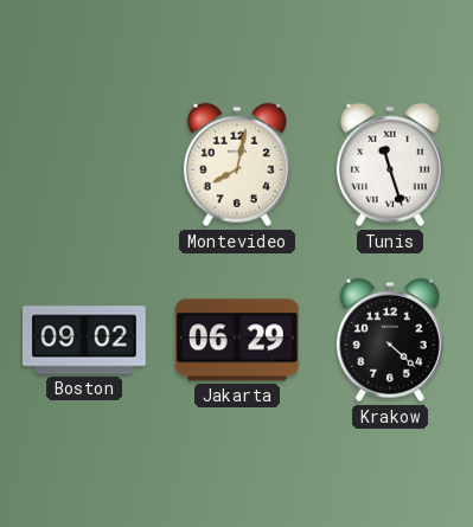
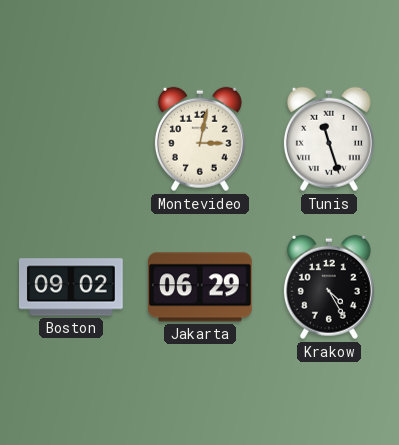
Montevideo: 8:02 -> 3:02 (200, 139)
Krakow: 4:22 -> 4:25 (329, 287)
